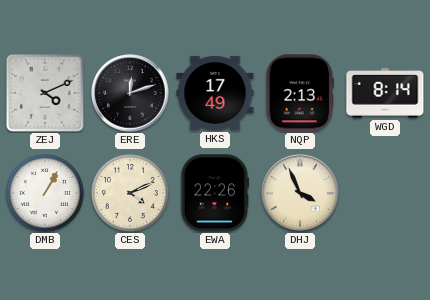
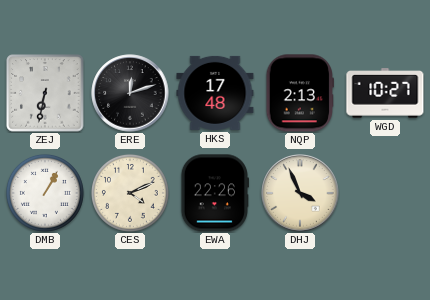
ZEJ: 4:11 -> 6:32 (45, 93)
HKS: 17:49 -> 17:48 (215, 93)
WGD: 8:14 -> 10:27 (385, 93)
